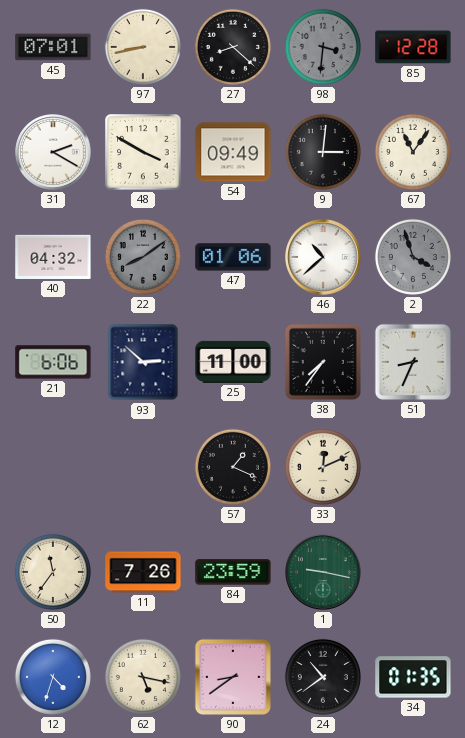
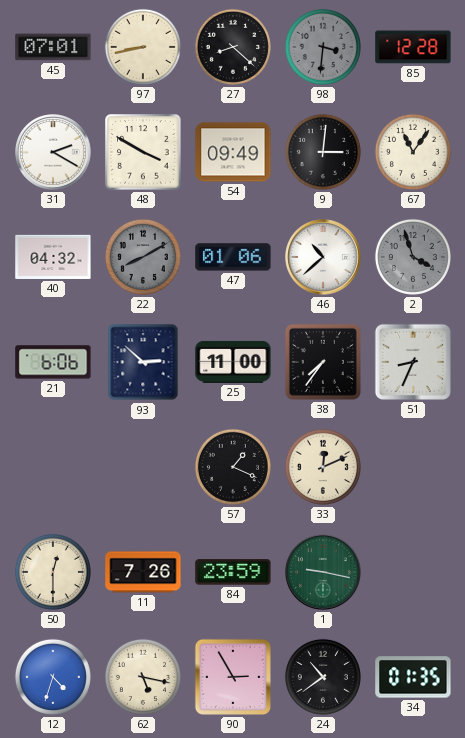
22: 8:09 -> 8:10 (143, 257)
50: 11:36 -> 12:30 (53, 572)
90: 8:39 -> 2:55 (233, 677)
